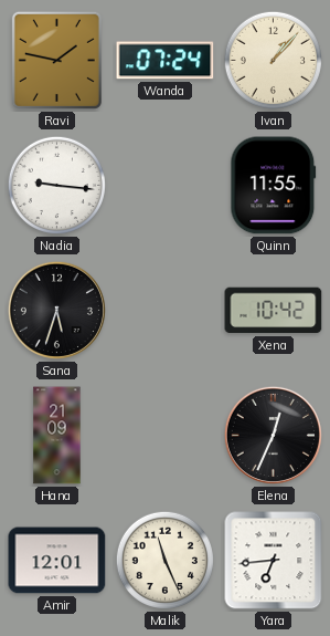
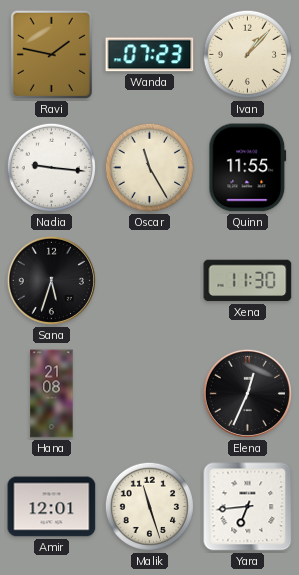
Wanda: 07:24 -> 07:23 (150, 55)
Oscar: none -> 11:25 (149, 167)
Xena: 10:42 -> 11:30 (248, 281)
Hana: 21:09 -> 21:08 (52, 394)
Malik: 11:26 -> 11:27 (149, 506)
